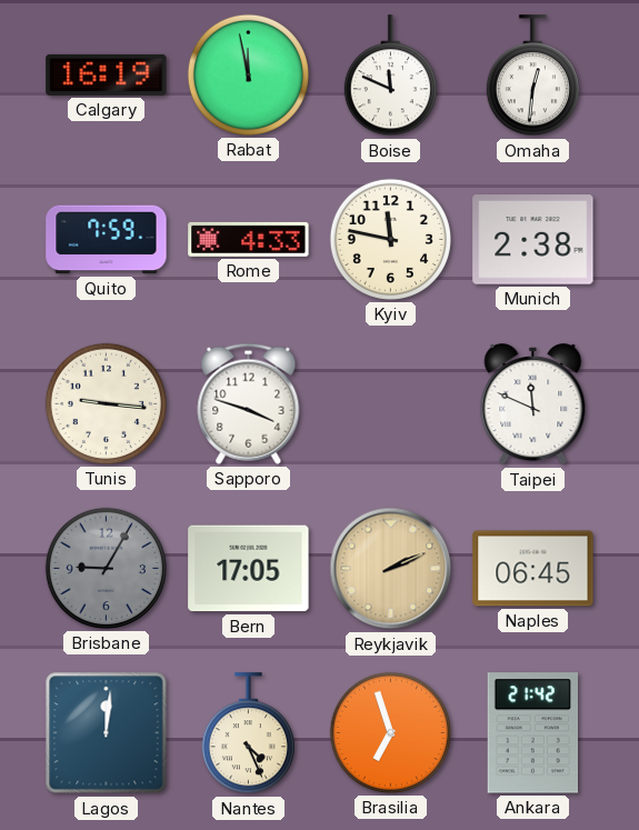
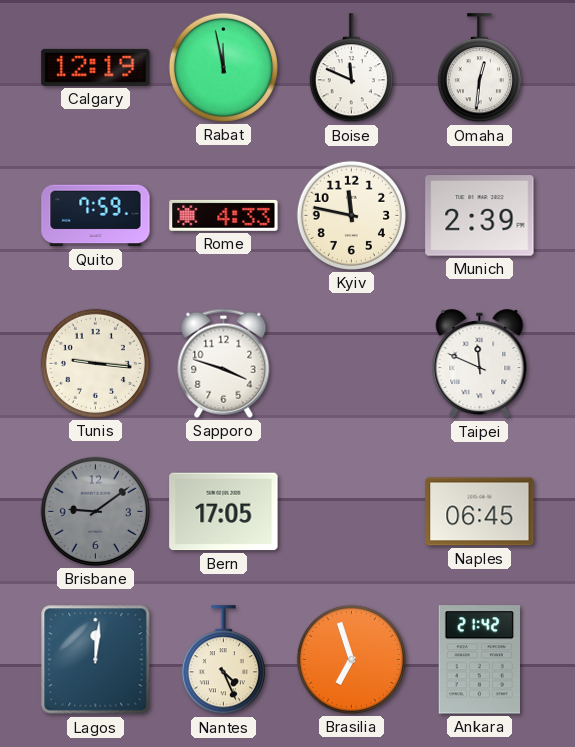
Calgary: 16:19 -> 12:19 (96, 67)
Munich: 2:38 -> 2:39 (480, 216)
Brisbane: 9:05 -> 9:09 (95, 511)
Reykjavik: 2:11 -> none (391, 569)
